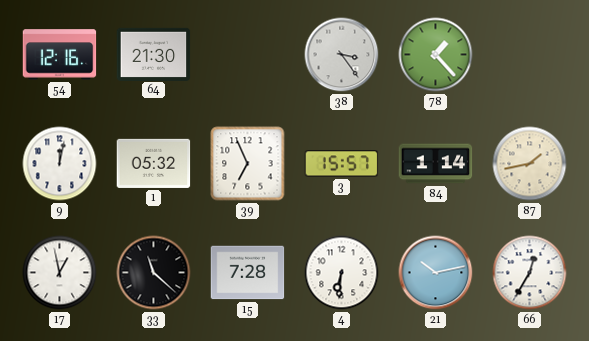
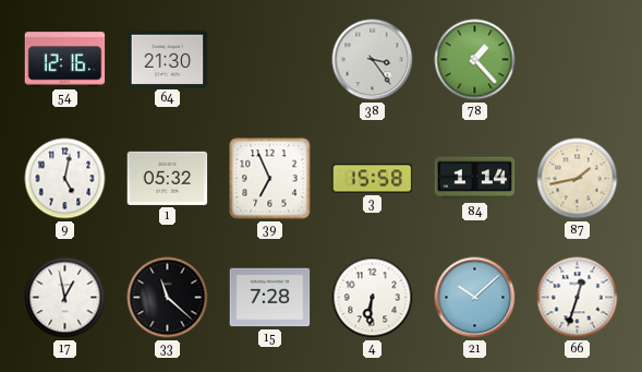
9: 12:02 -> 5:02 (65, 179)
3: 15:57 -> 15:58 (373, 179)
21: 10:13 -> 10:08 (475, 298)
66: 12:35 -> 12:33 (578, 298)
